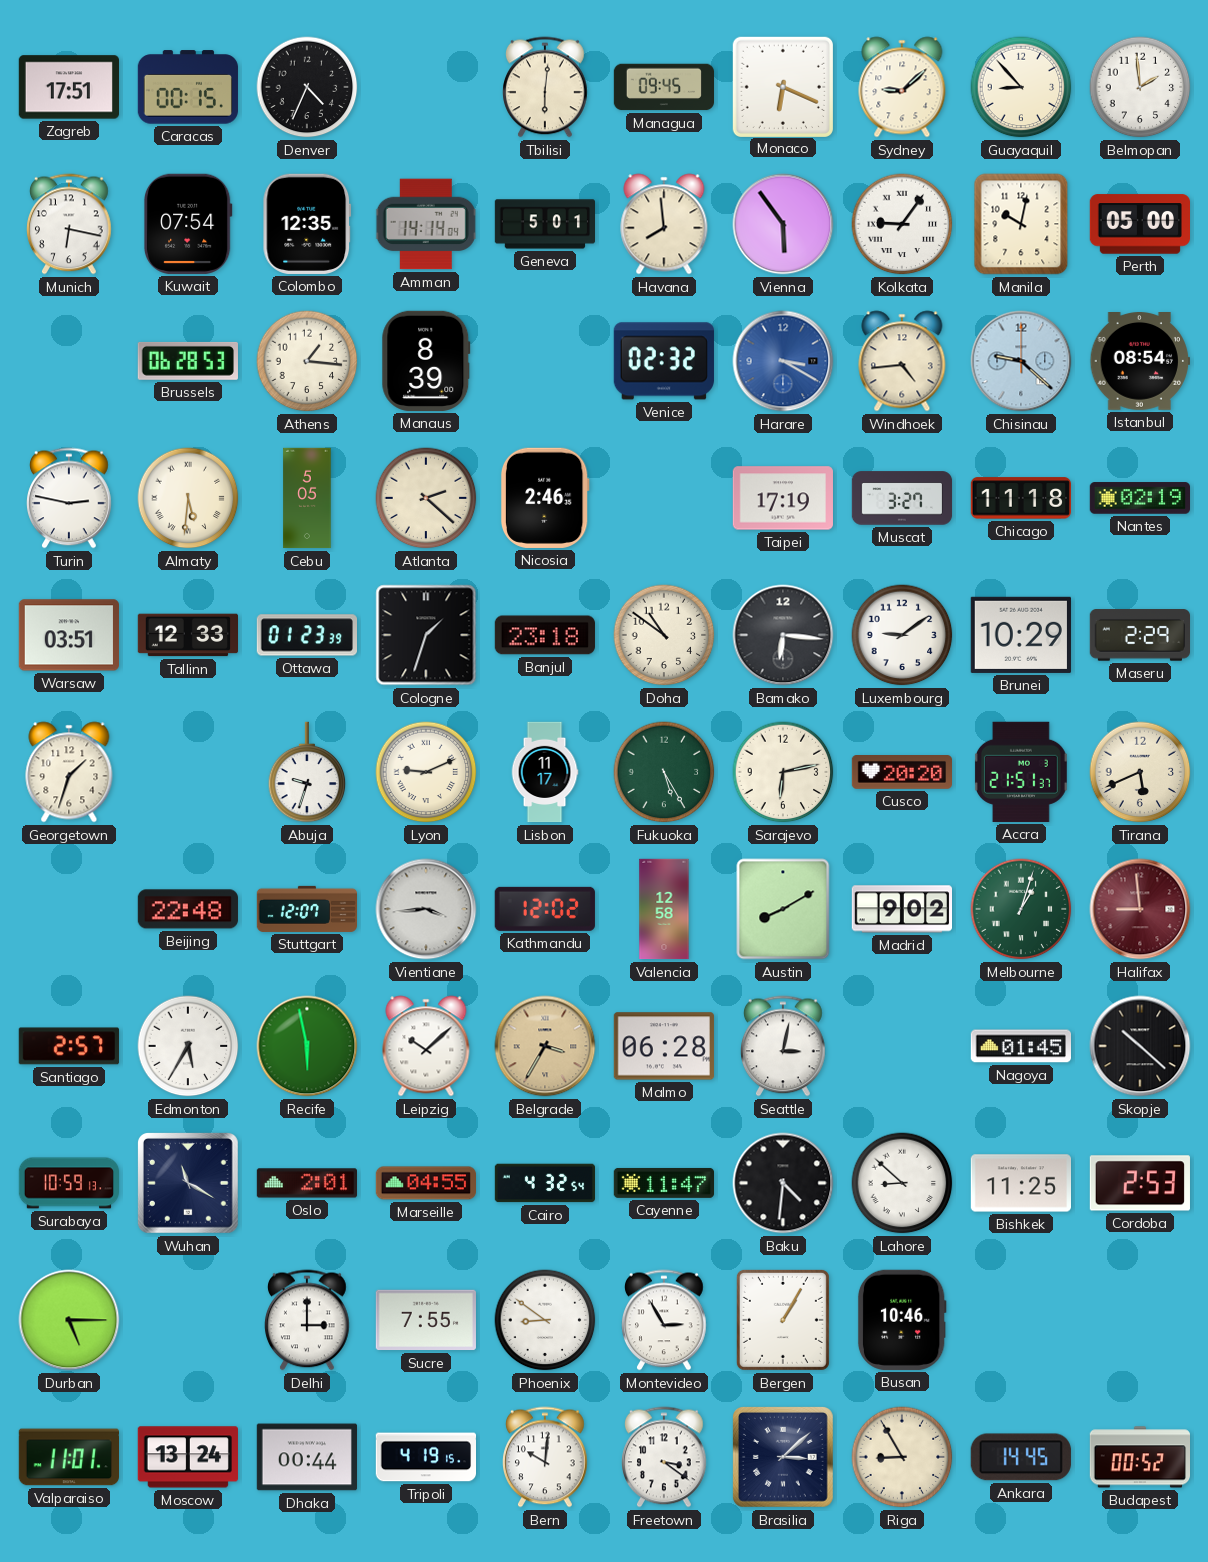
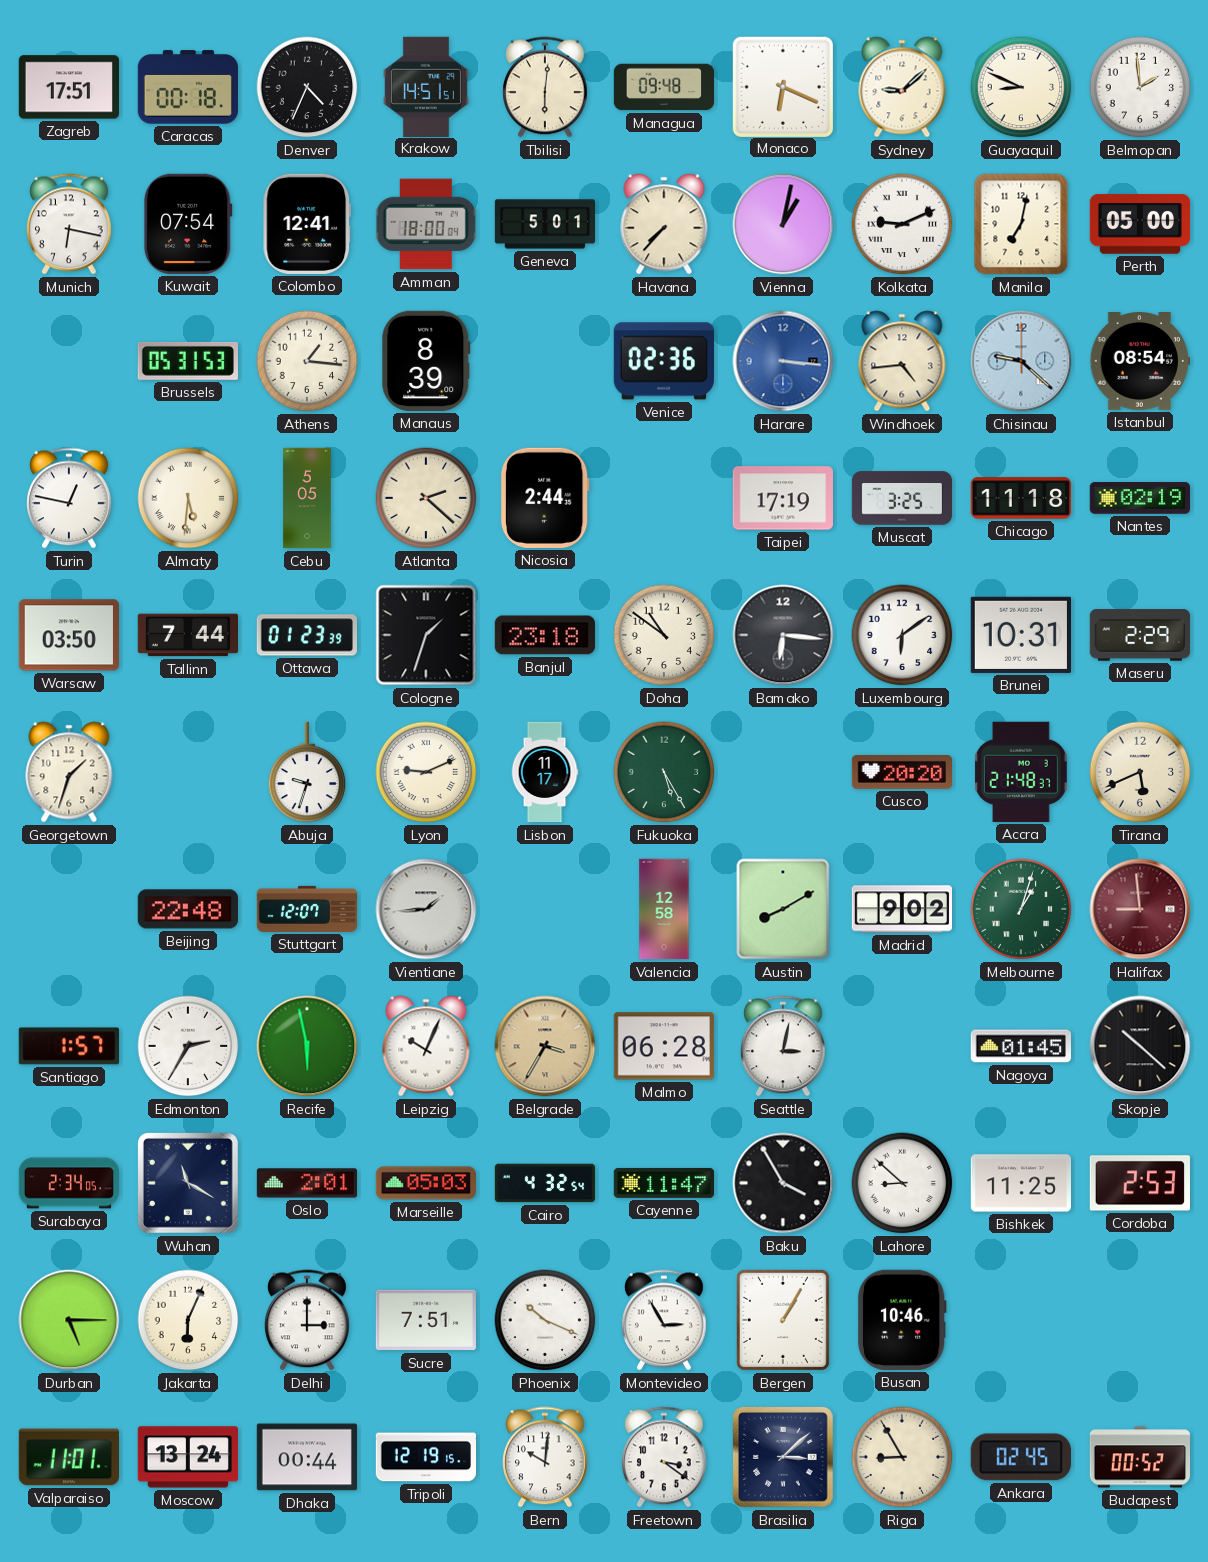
Caracas: 00:15 -> 00:18 (187, 87)
Krakow: none -> 14:51 (426, 86)
Managua: 09:45 -> 09:48 (663, 87)
Guayaquil: 8:53 -> 8:49 (1021, 87)
Colombo: 12:35 -> 12:41 (307, 224)
Amman: 14:14 -> 18:00 (426, 224)
Havana: 7:59 -> 7:37 (664, 224)
Vienna: 5:54 -> 1:02 (783, 224)
Kolkata: 9:06 -> 9:11 (902, 224)
Manila: 10:02 -> 7:02 (1021, 224)
Brussels: 06:28 -> 05:31 (188, 361)
Venice: 02:32 -> 02:36 (664, 361)
Harare: 3:20 -> 3:16 (783, 361)
Turin: 2:47 -> 12:47 (70, 498)
Nicosia: 2:46 -> 2:44 (545, 498)
Muscat: 3:27 -> 3:25 (902, 498)
Warsaw: 03:51 -> 03:50 (69, 635)
Tallinn: 12:33 -> 7:44 (187, 635)
Luxembourg: 9:09 -> 6:09 (902, 635)
Brunei: 10:29 -> 10:31 (1021, 635)
Sarajevo: 6:13 -> none (783, 772)
Accra: 21:51 -> 21:48 (1021, 772)
Vientiane: 3:44 -> 1:44 (426, 909)
Kathmandu: 12:02 -> none (545, 909)
Santiago: 2:57 -> 1:57 (69, 1046)
Edmonton: 5:35 -> 2:35 (188, 1046)
Leipzig: 10:08 -> 10:04 (426, 1046)
Surabaya: 10:59 -> 2:34 (69, 1183)
Marseille: 04:55 -> 05:03 (425, 1183)
Baku: 4:31 -> 3:55 (783, 1183)
Jakarta: none -> 6:04 (188, 1320)
Sucre: 7:55 -> 7:51 (426, 1320)
Phoenix: 8:51 -> 10:19 (545, 1320)
Tripoli: 4:19 -> 12:19 (425, 1457)
Ankara: 14:45 -> 02:45 (1021, 1457)
